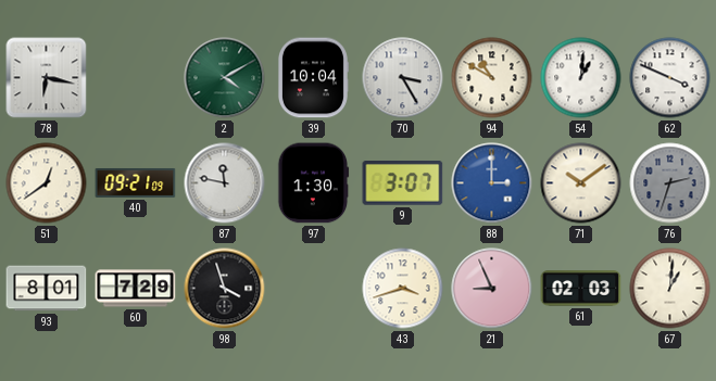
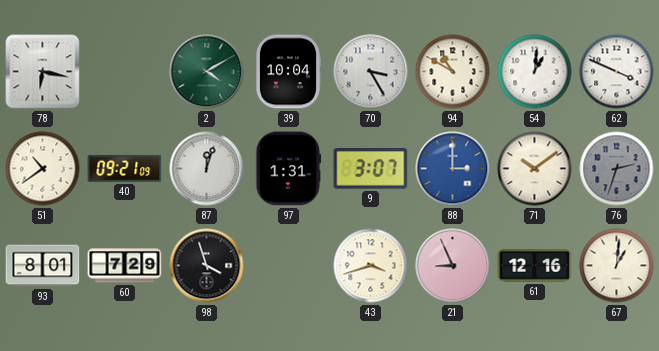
51: 12:39 -> 10:39 (43, 169)
87: 11:47 -> 12:03 (207, 169)
97: 1:30 -> 1:31 (289, 169)
61: 02:03 -> 12:16 (535, 266)
